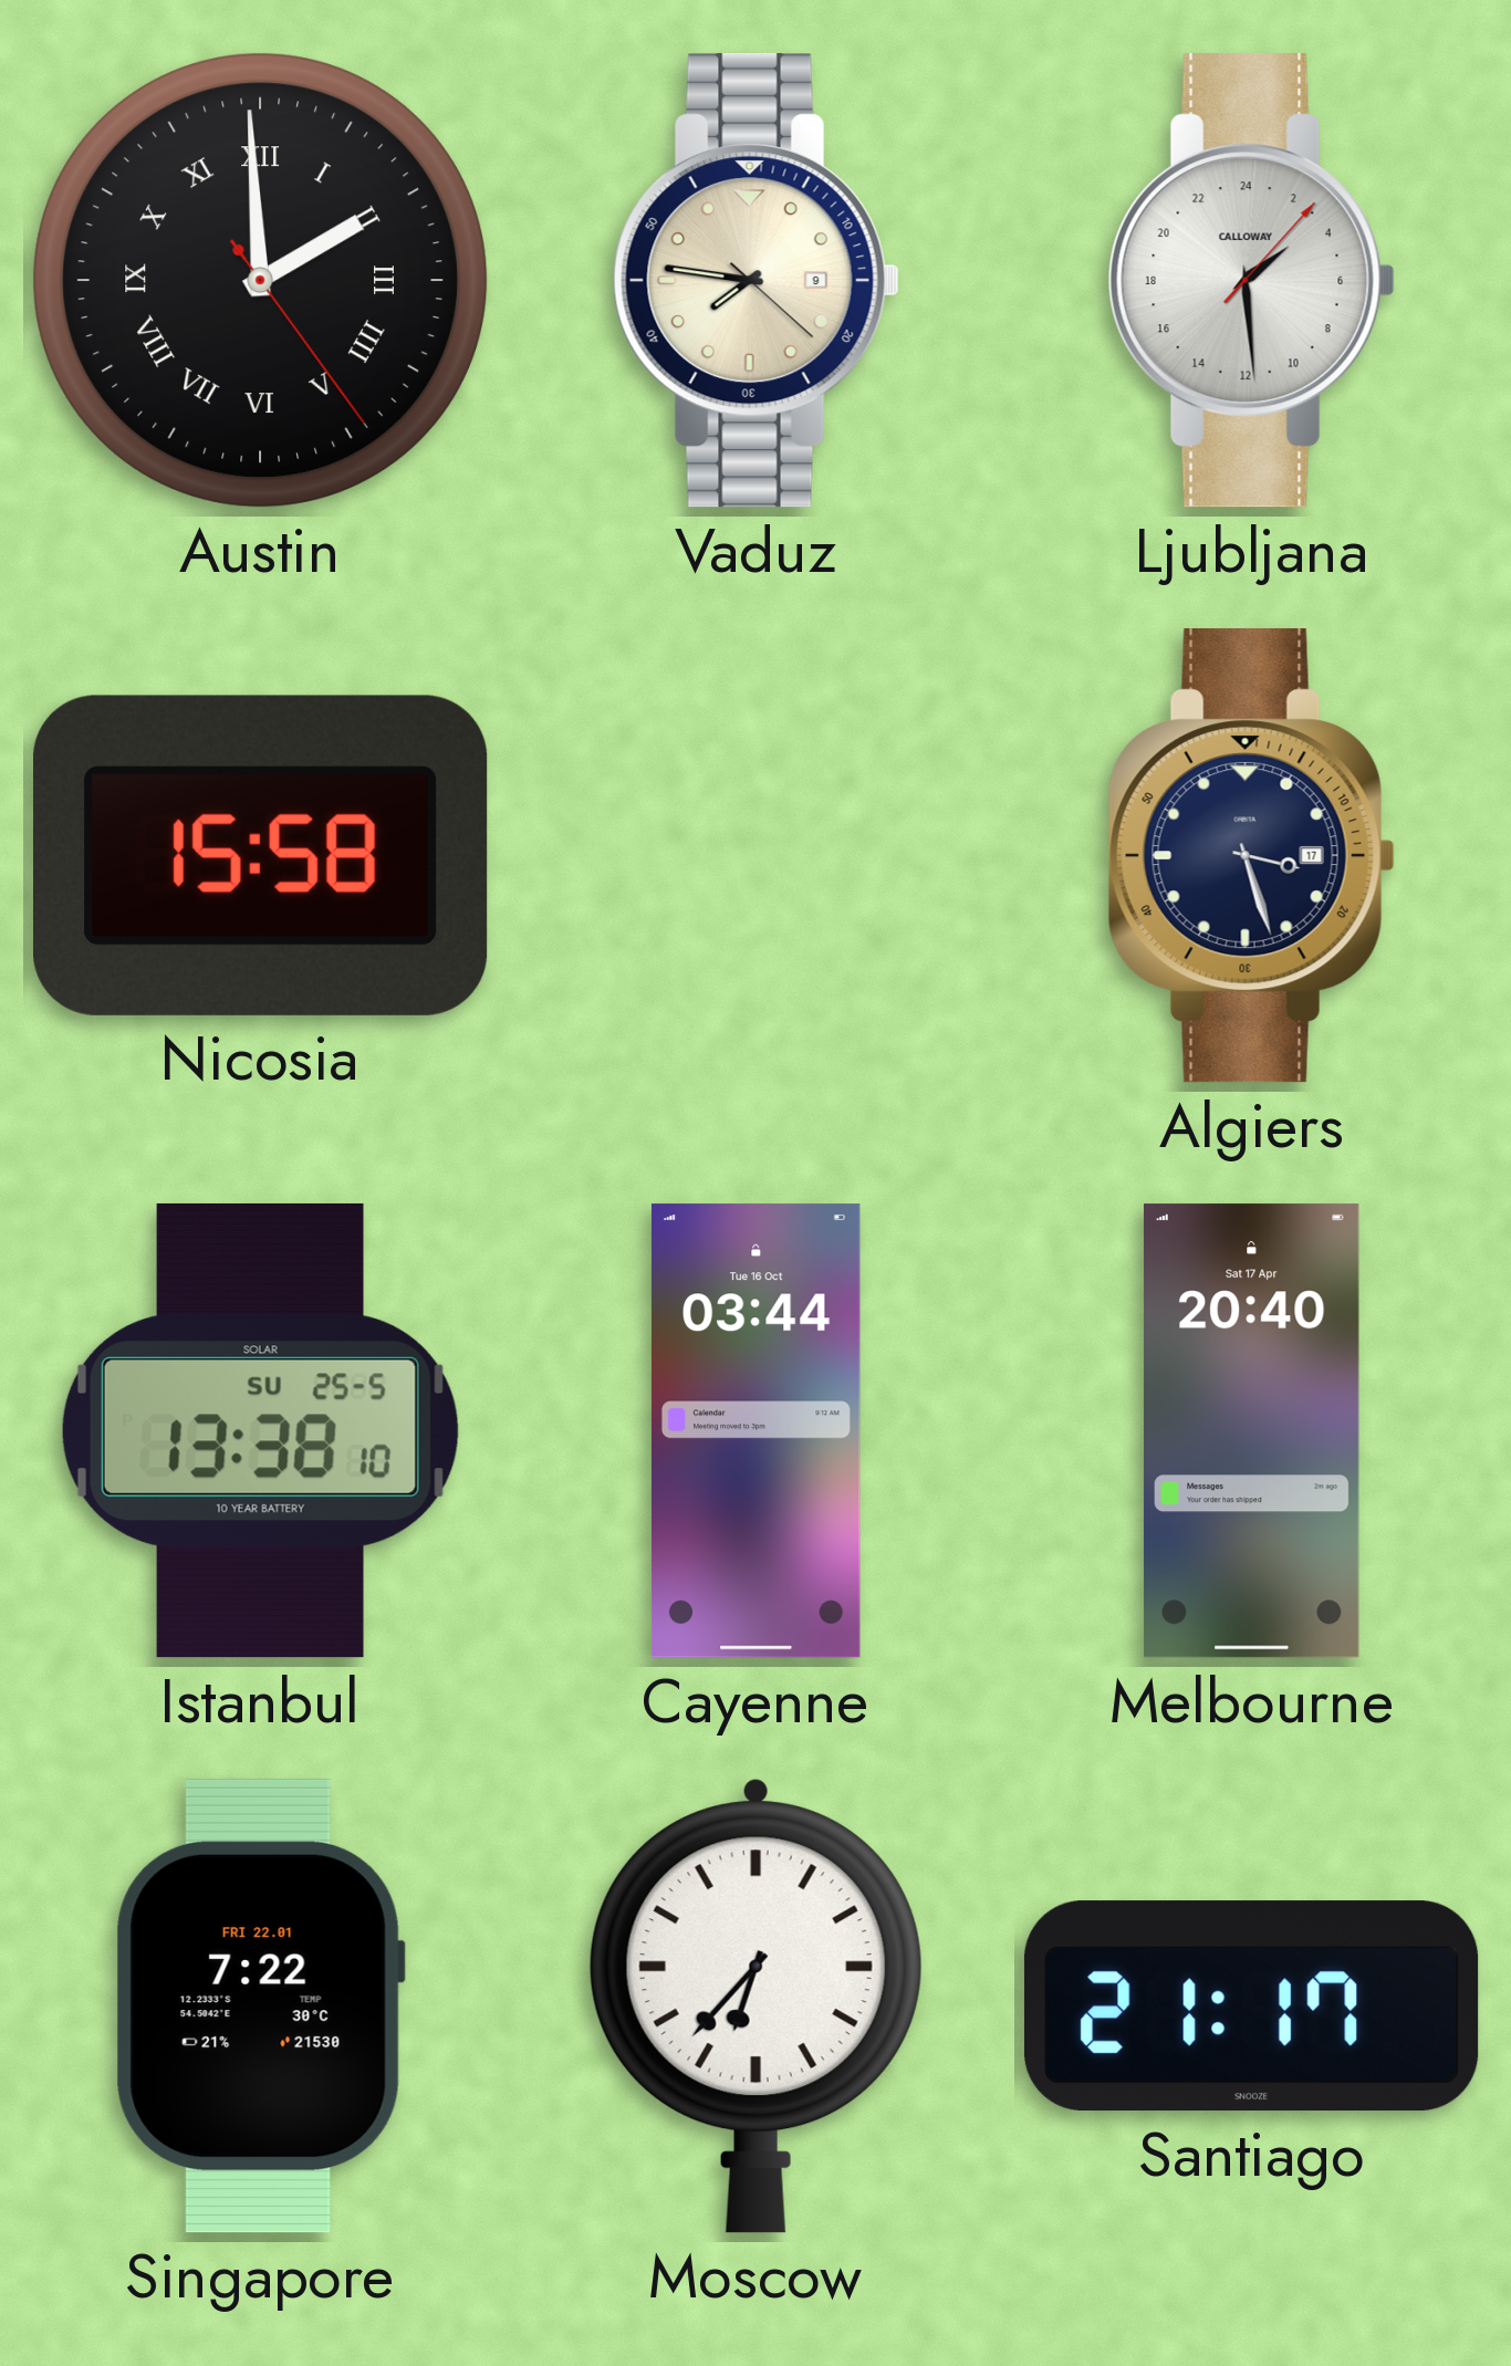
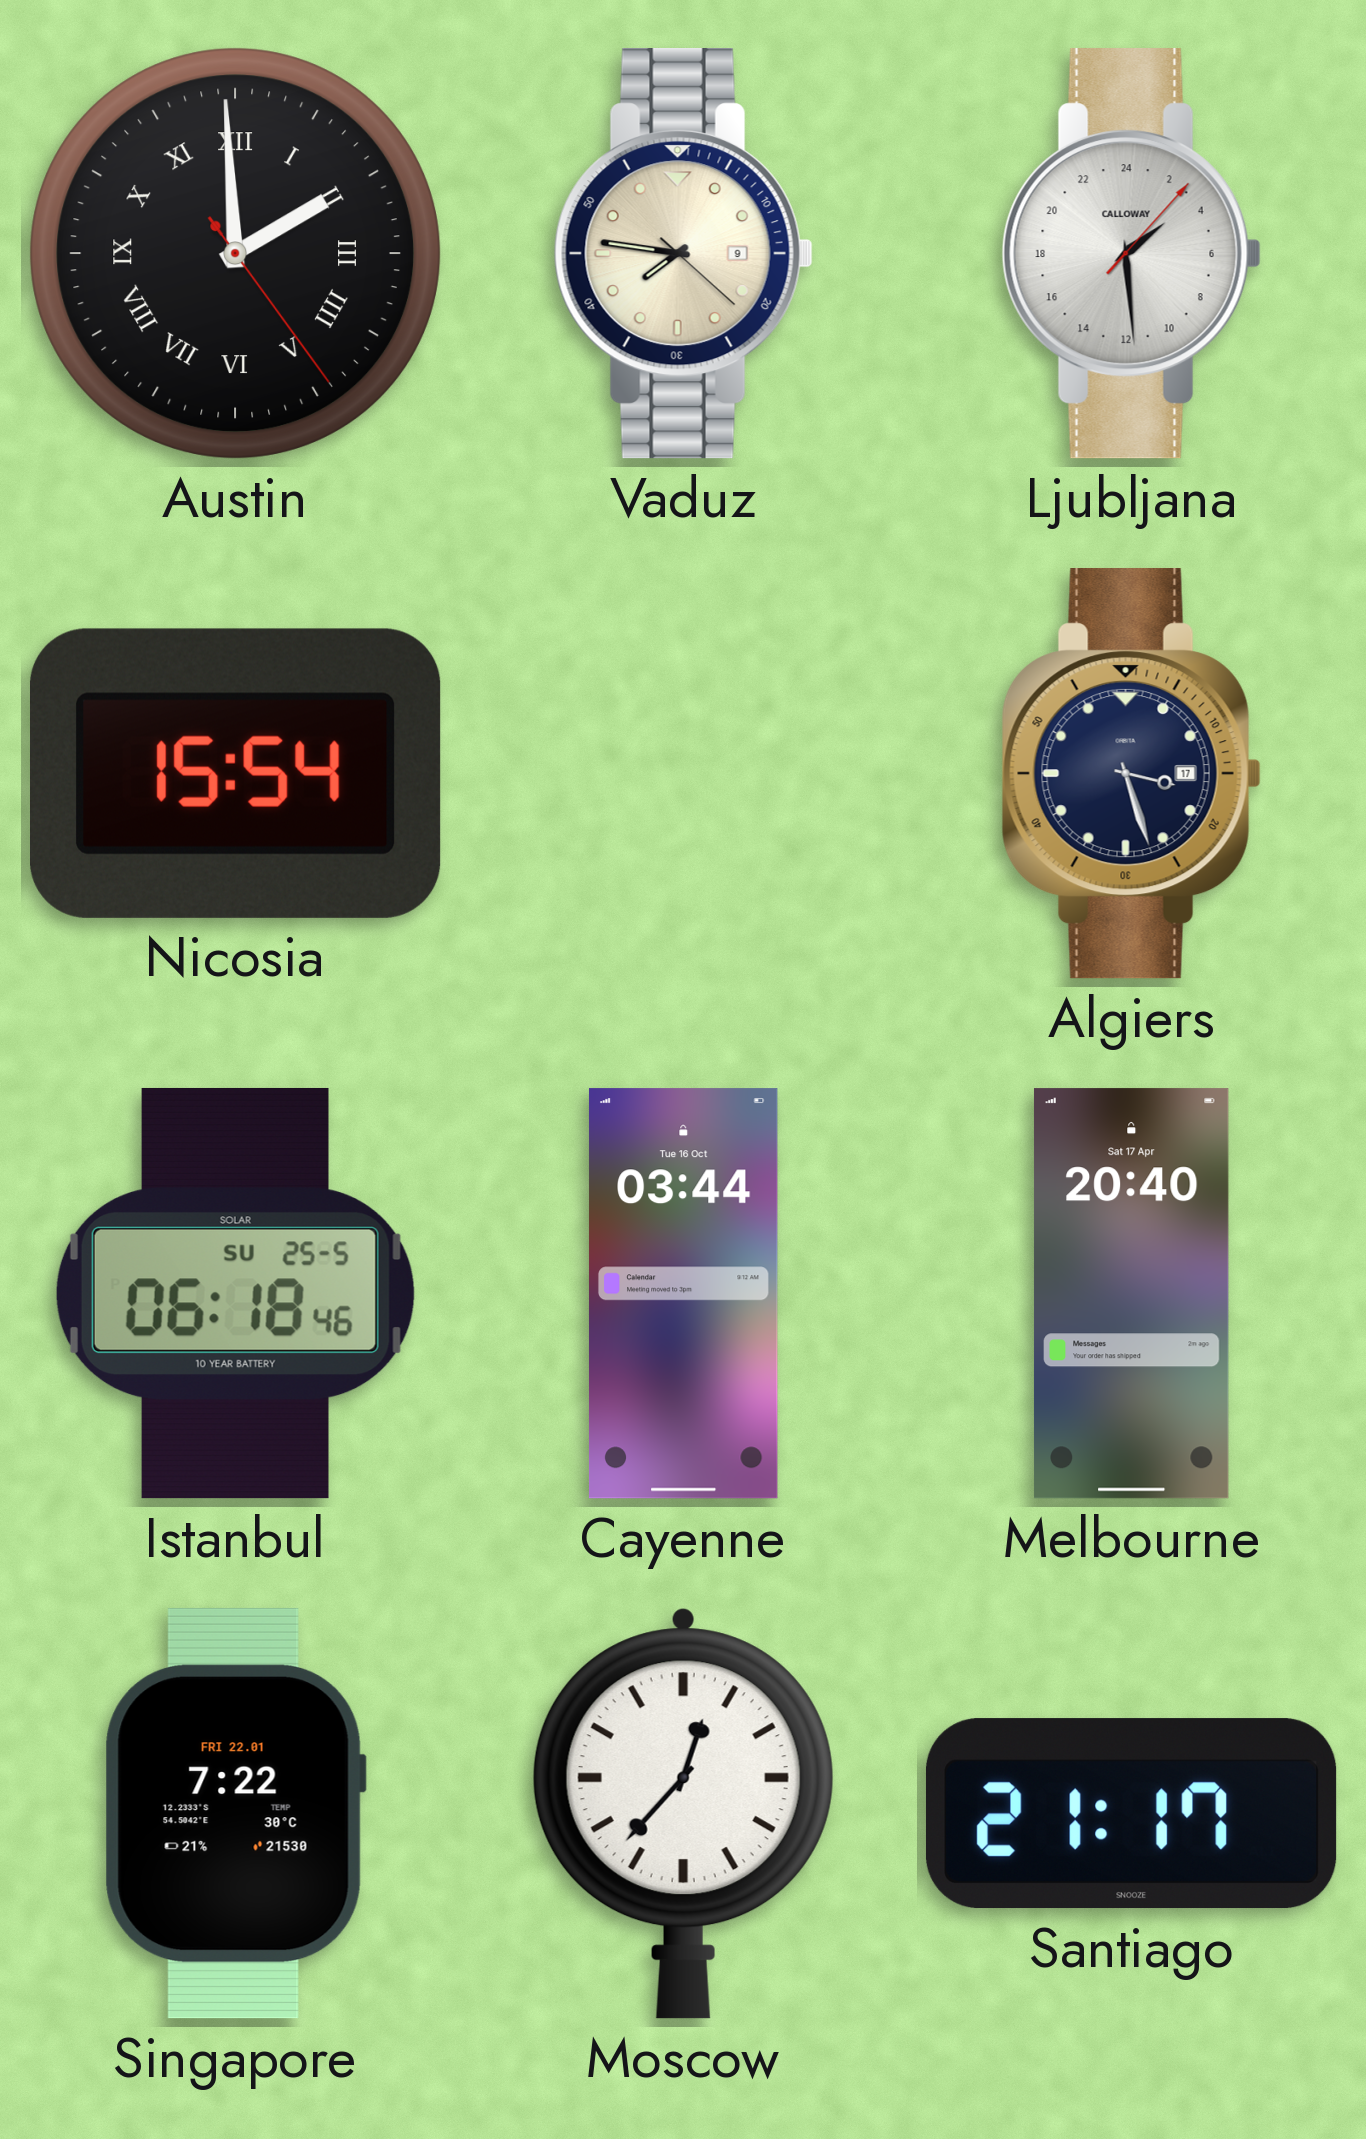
Nicosia: 15:58 -> 15:54 (236, 773)
Istanbul: 13:38 -> 06:18 (235, 1293)
Moscow: 6:37 -> 12:37 (683, 1813)
